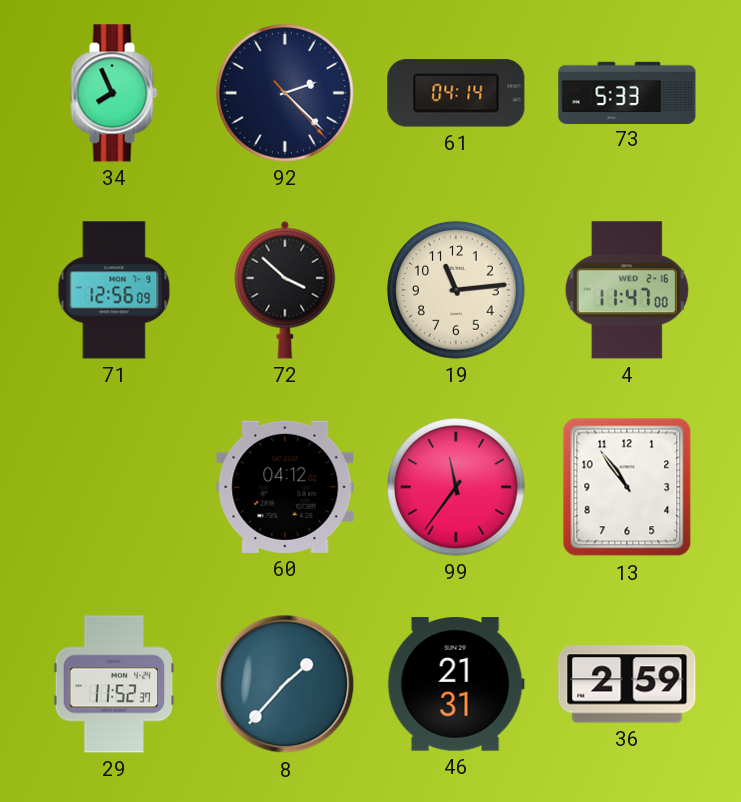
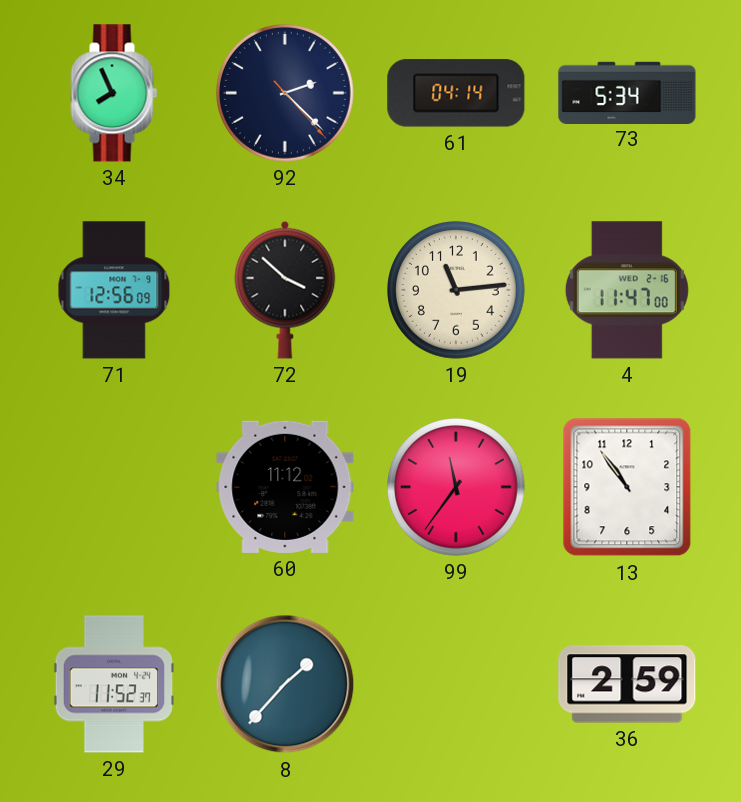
73: 5:33 -> 5:34 (627, 92)
60: 04:12 -> 11:12 (285, 487)
46: 21:31 -> none (456, 684)
